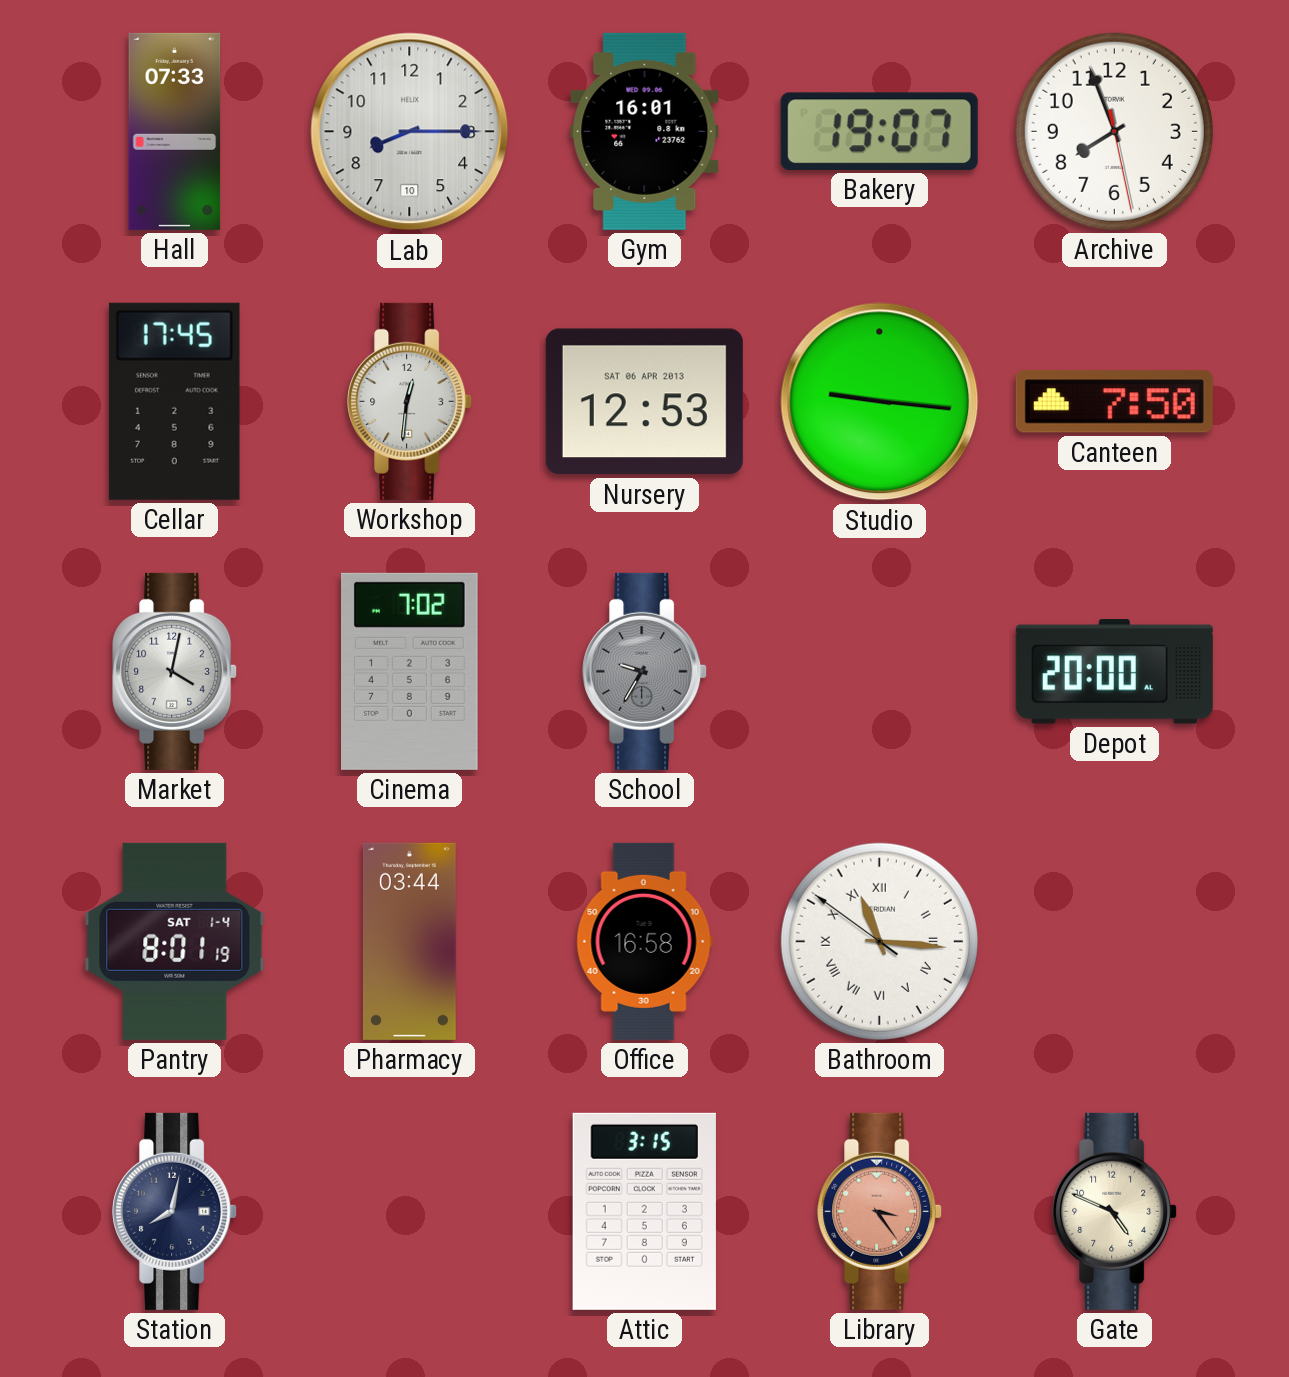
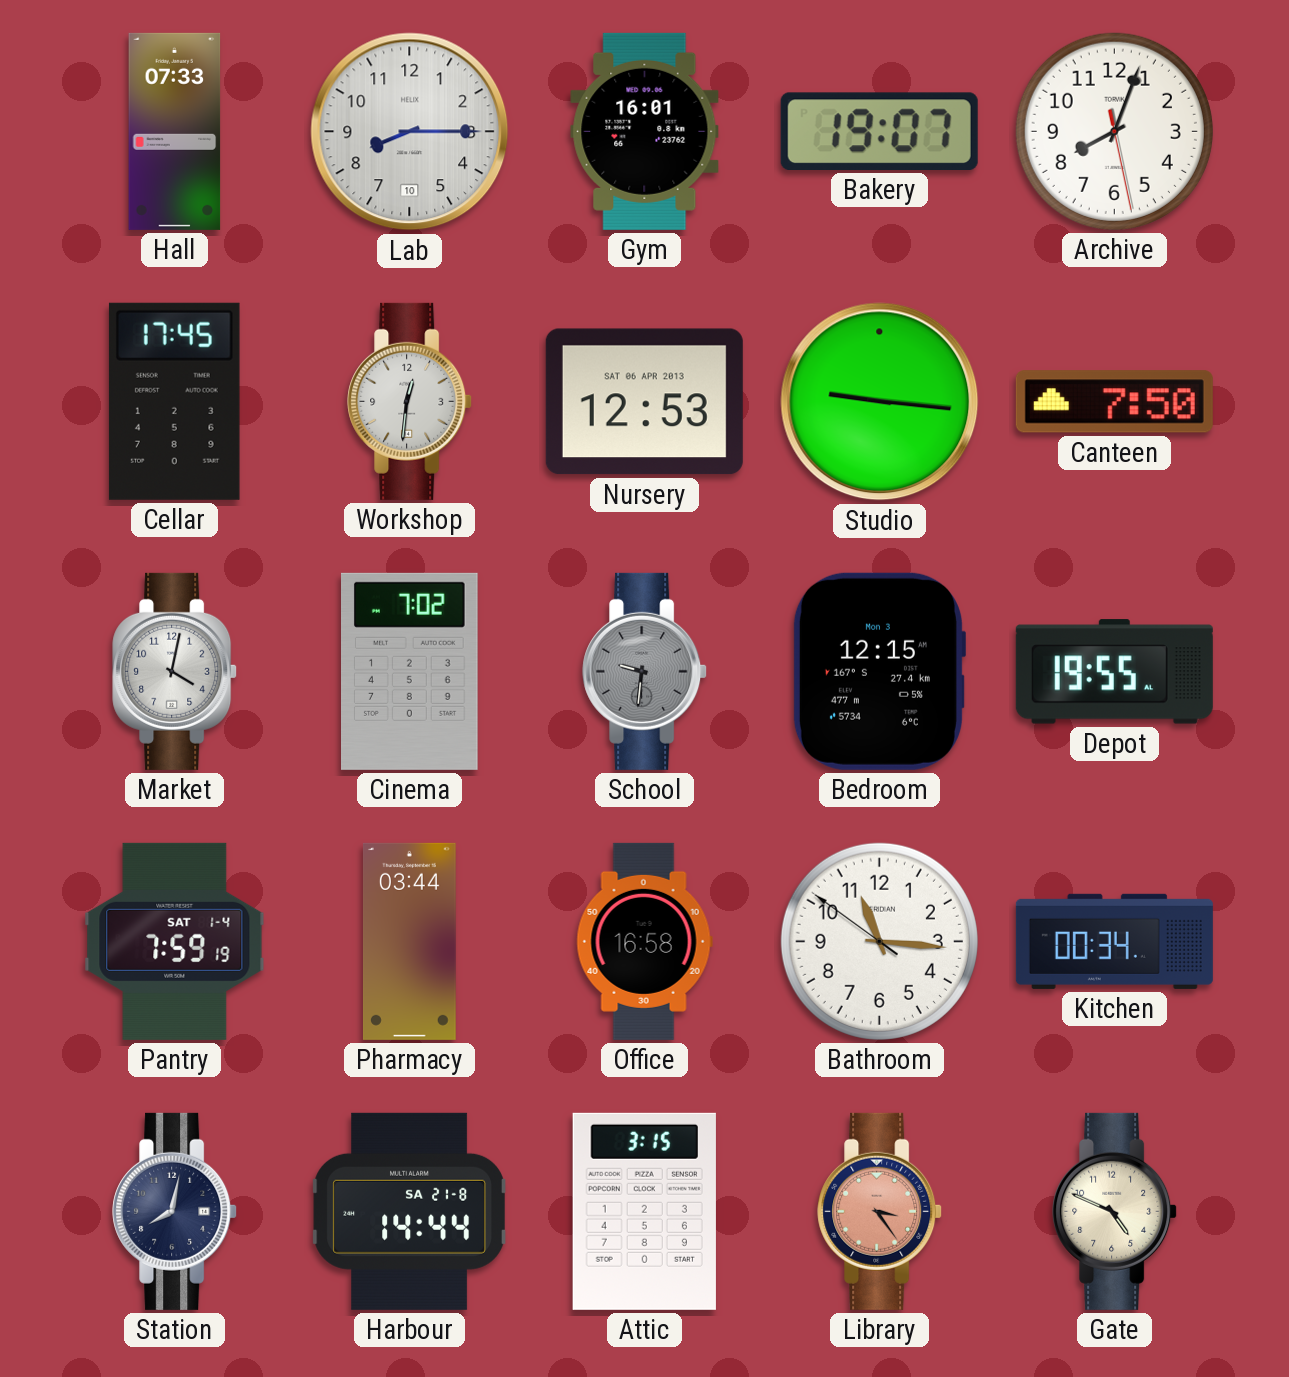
Archive: 7:56 -> 8:03 (1114, 131)
School: 9:35 -> 9:31 (645, 671)
Bedroom: none -> 12:15 (878, 671)
Depot: 20:00 -> 19:55 (1114, 672)
Pantry: 8:01 -> 7:59 (175, 941)
Bathroom numerals: Roman -> Arabic (879, 941)
Kitchen: none -> 00:34 (1114, 941)
Harbour: none -> 14:44 (409, 1211)
